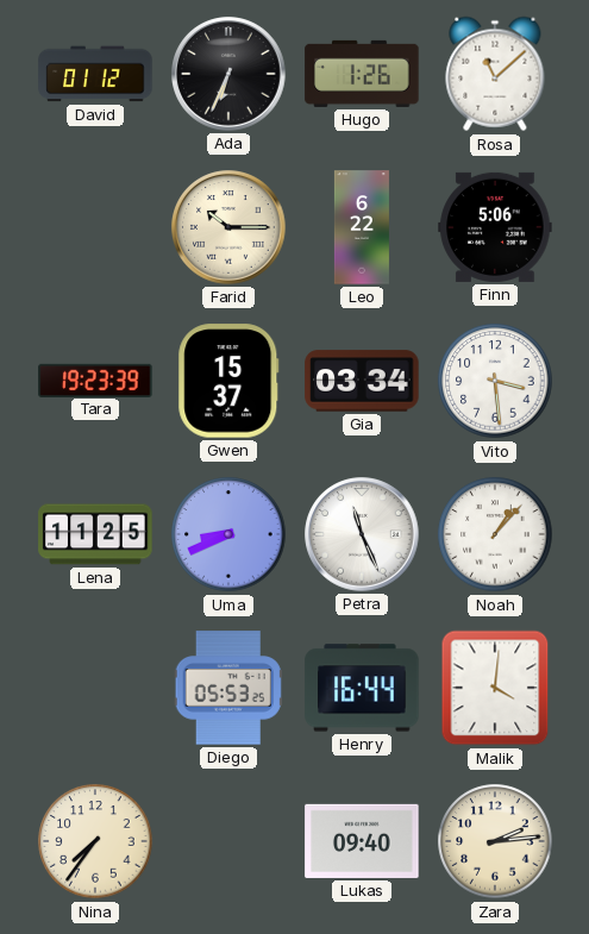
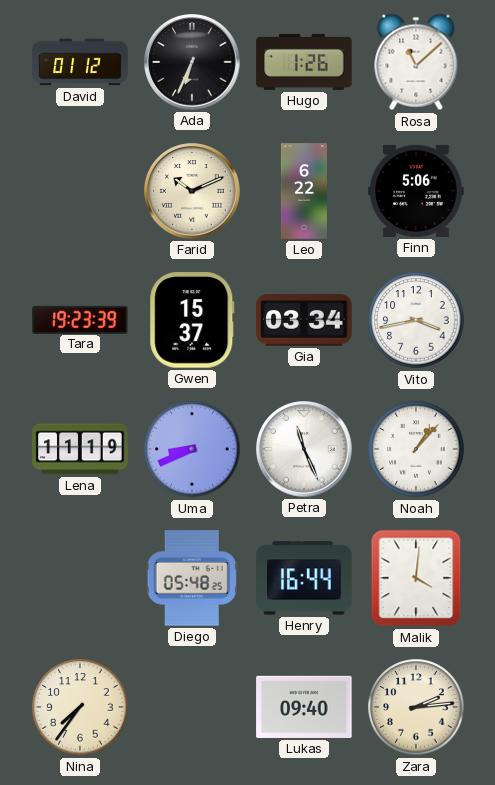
Farid: 10:15 -> 10:11 (192, 191)
Vito: 3:29 -> 3:43 (416, 320)
Lena: 11:25 -> 11:19 (80, 449)
Diego: 05:53 -> 05:48 (192, 578)
